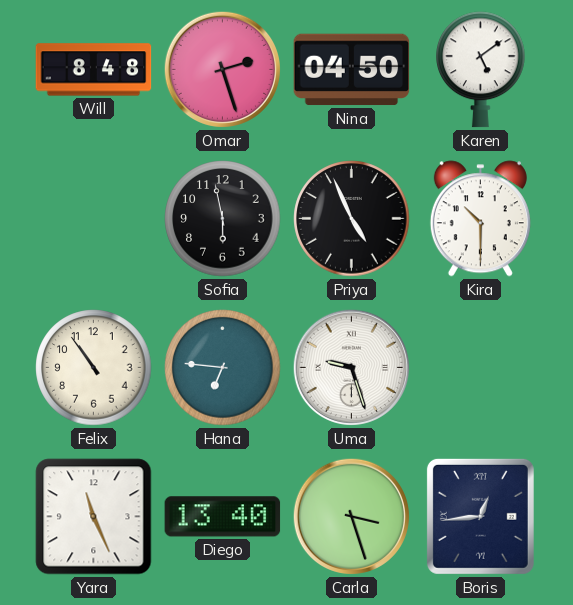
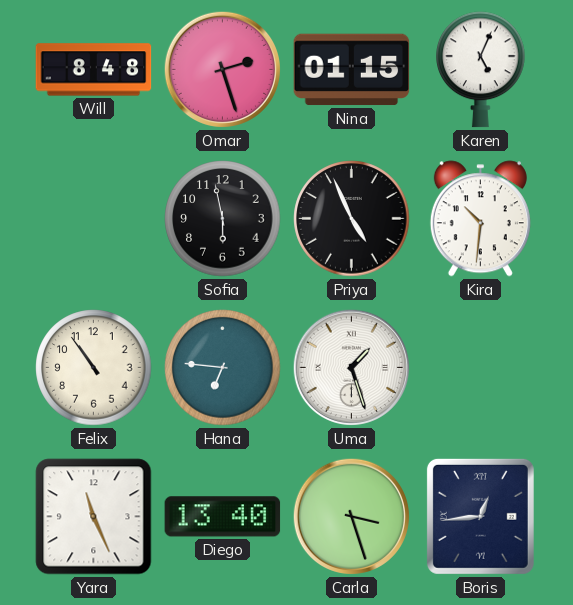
Nina: 04:50 -> 01:15 (352, 70)
Karen: 5:09 -> 5:04 (481, 70)
Kira: 10:30 -> 10:31 (480, 219)
Uma: 9:27 -> 1:27 (351, 367)
